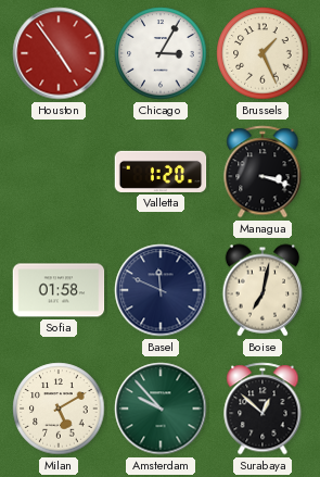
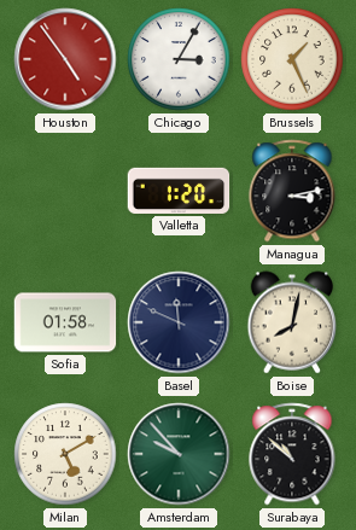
Managua: 3:18 -> 3:13 (292, 191)
Boise: 7:02 -> 8:02 (292, 322)
Surabaya: 12:52 -> 10:52 (292, 454)
